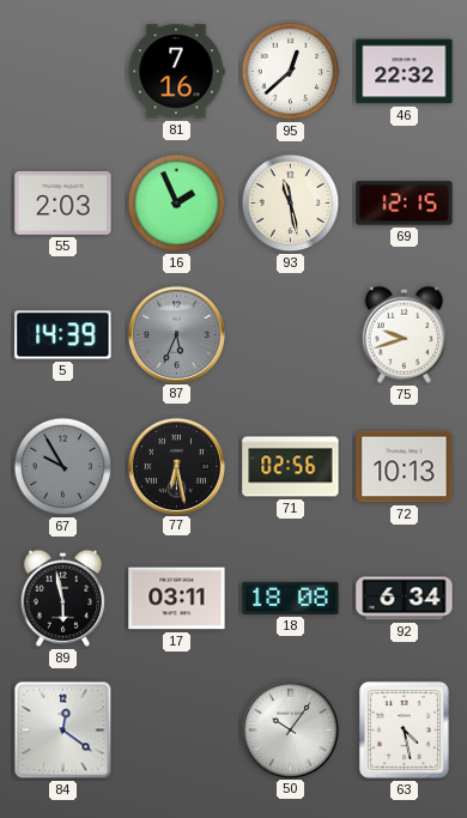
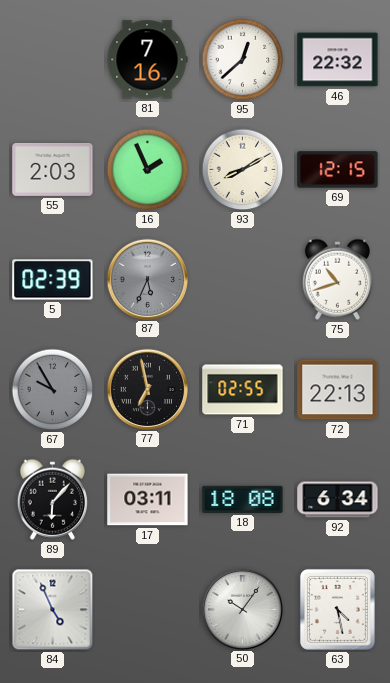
93: 11:28 -> 8:10 (243, 170)
5: 14:39 -> 02:39 (53, 280)
75: 9:42 -> 10:42 (337, 279)
77: 6:28 -> 6:58 (147, 389)
71: 02:56 -> 02:55 (243, 390)
72: 10:13 -> 22:13 (338, 390)
89: 5:58 -> 6:07 (52, 499)
84: 12:21 -> 4:56 (53, 610)
